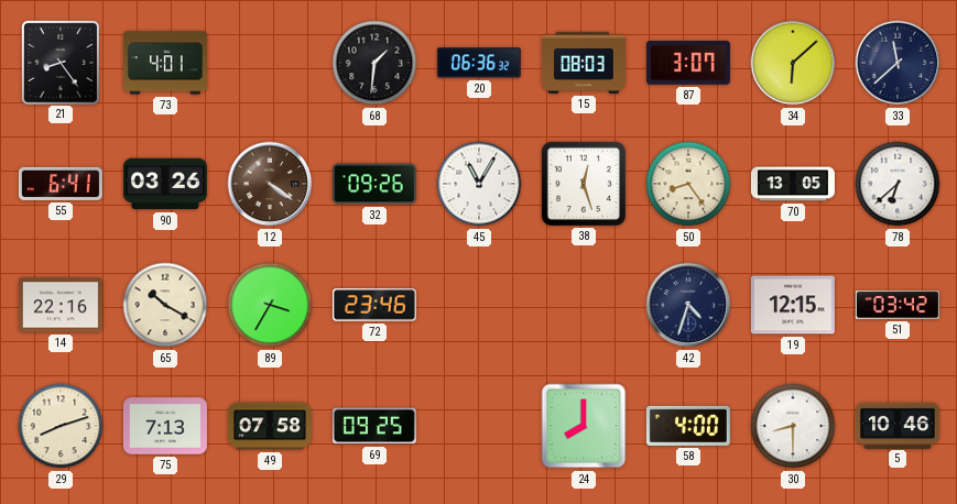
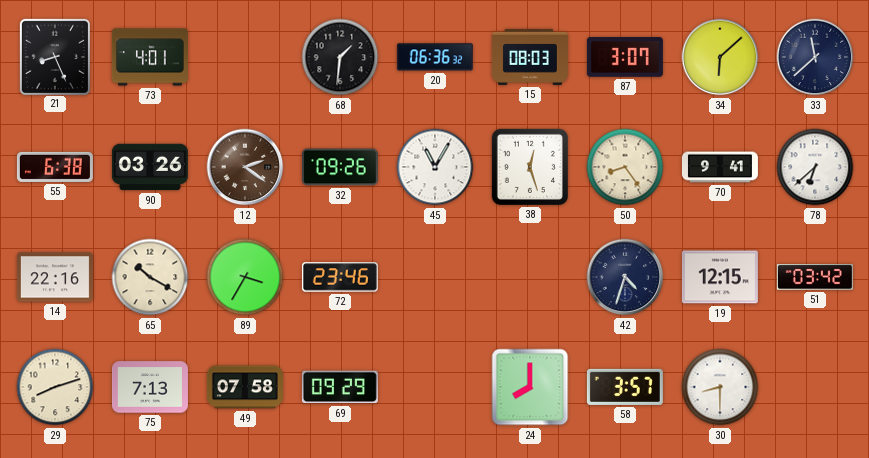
21: 8:24 -> 8:26 (54, 56)
55: 6:41 -> 6:38 (55, 167)
12: 4:21 -> 2:21 (245, 167)
70: 13:05 -> 9:41 (720, 167)
69: 09:25 -> 09:29 (340, 387)
58: 4:00 -> 3:57 (625, 387)
5: 10:46 -> none (898, 425)
